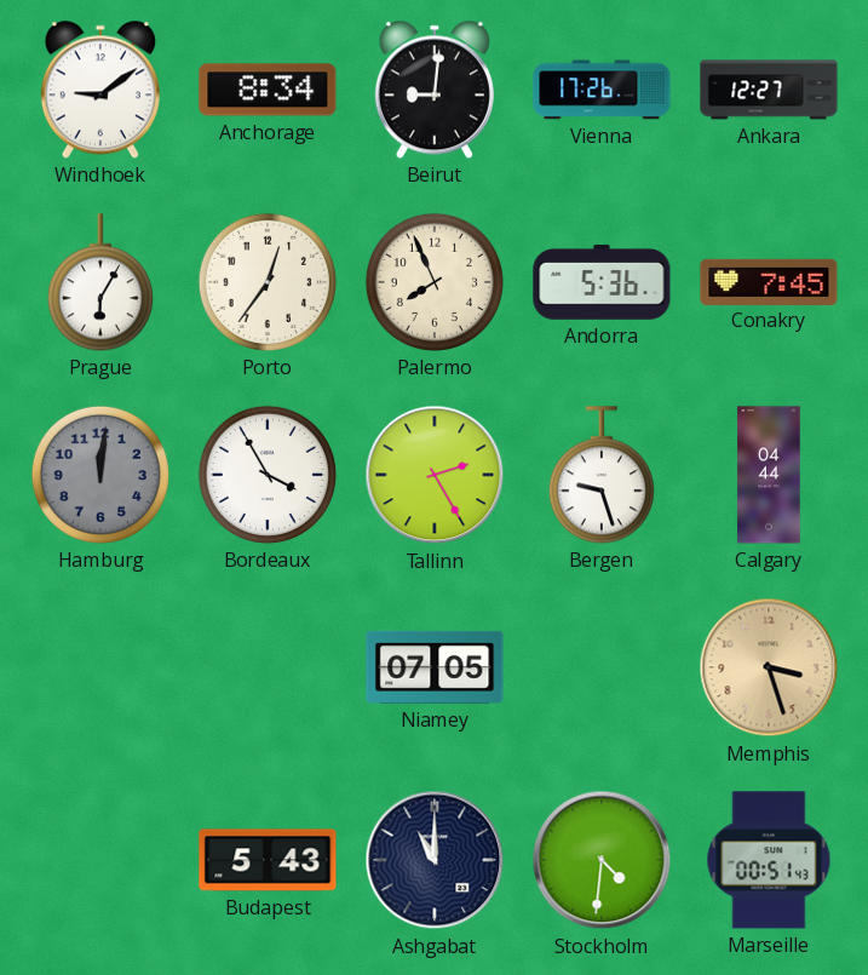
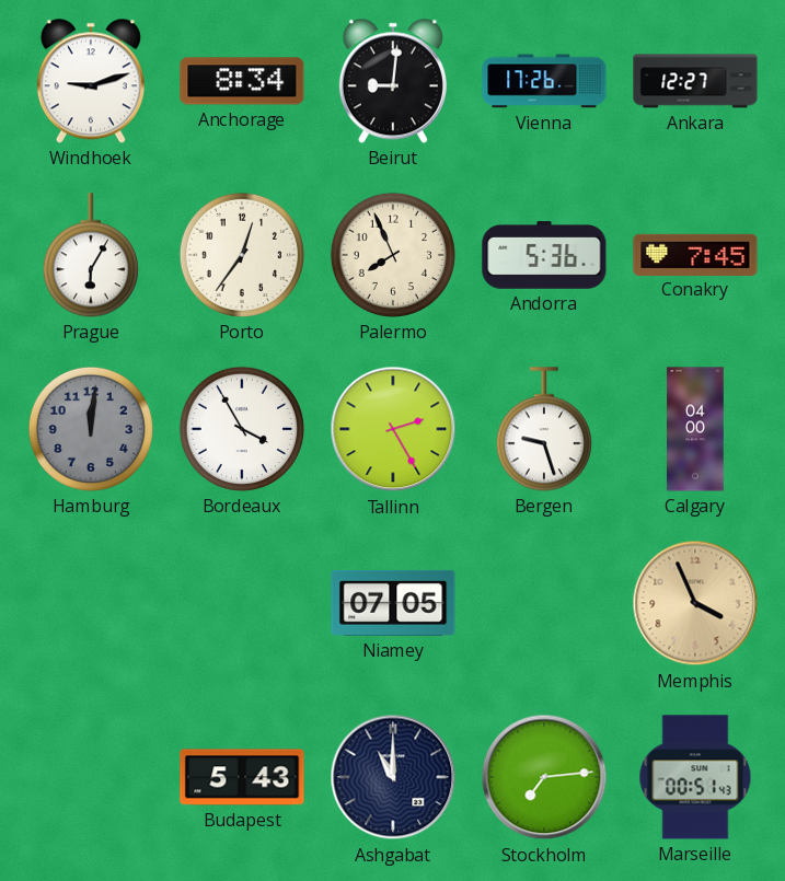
Windhoek: 9:09 -> 9:12 (91, 81)
Calgary: 04:44 -> 04:00 (695, 429)
Memphis: 3:27 -> 3:56 (695, 603)
Stockholm: 4:31 -> 7:14 (544, 777)
